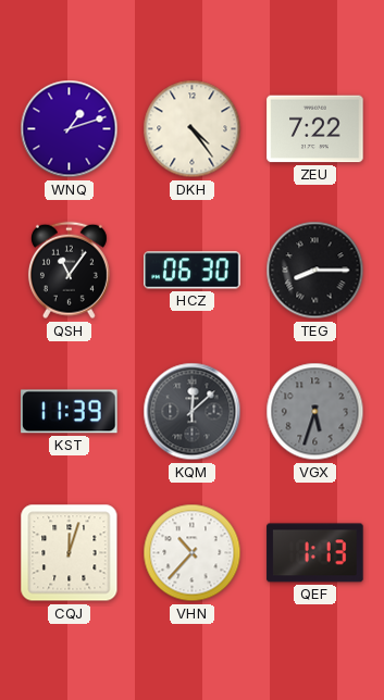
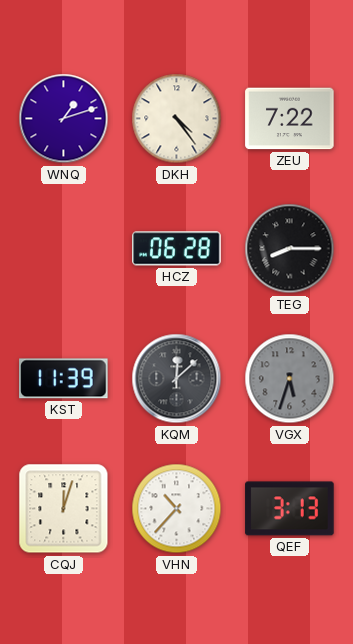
QSH: 11:06 -> none (69, 271)
HCZ: 06:30 -> 06:28 (177, 249)
QEF: 1:13 -> 3:13 (290, 509)
